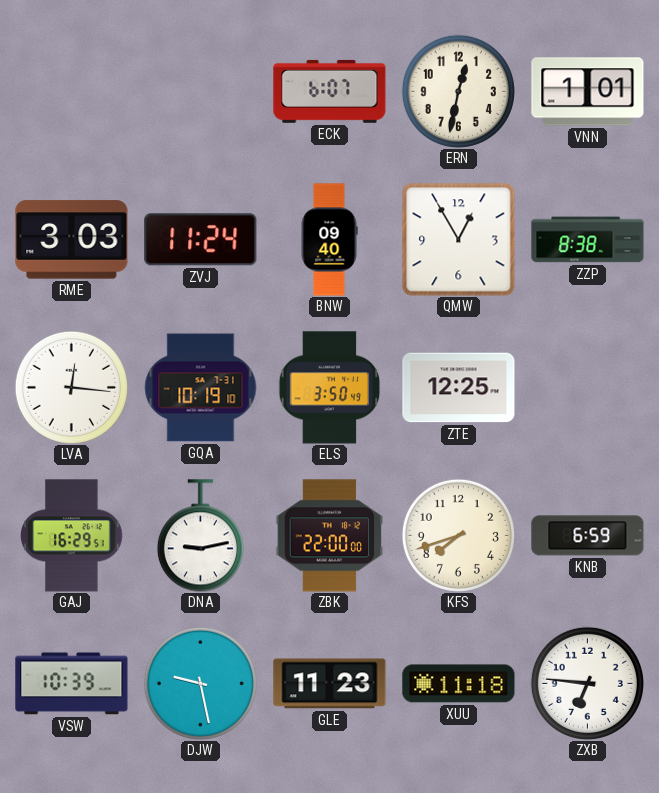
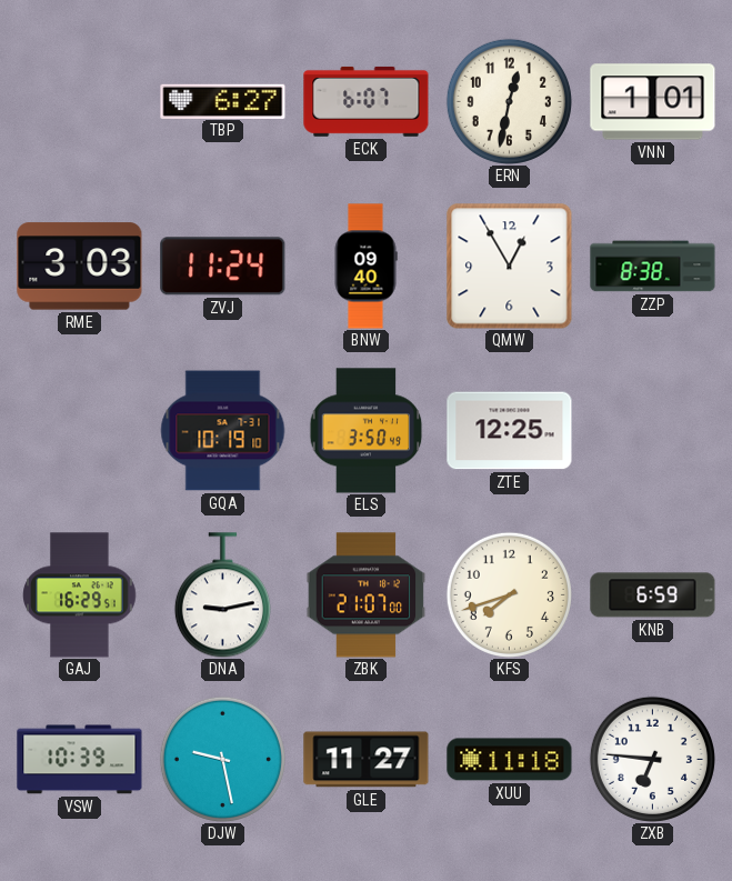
TBP: none -> 6:27 (223, 101)
LVA: 12:16 -> none (71, 387)
ZBK: 22:00 -> 21:07 (367, 595)
GLE: 11:23 -> 11:27 (367, 760)
